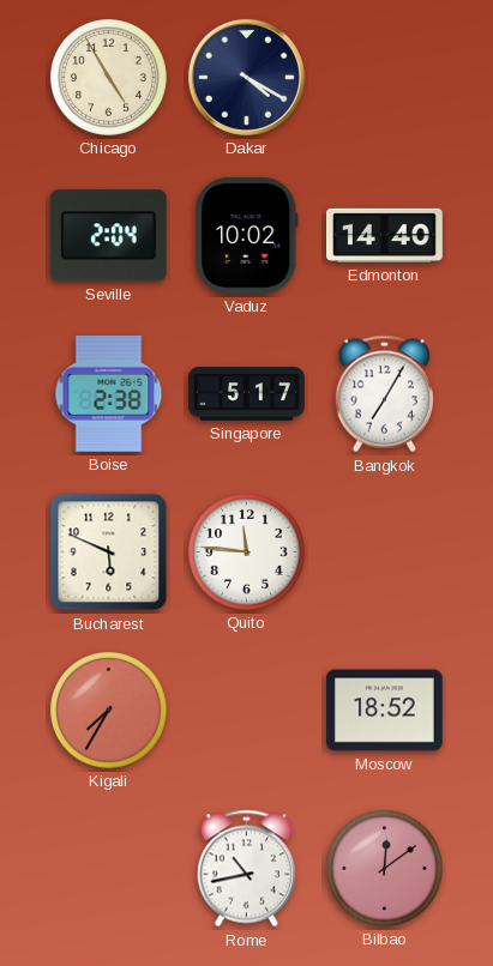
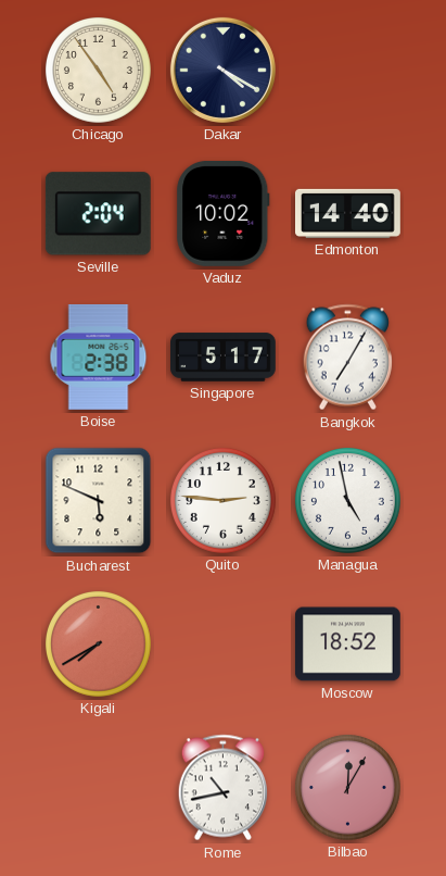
Chicago: 4:55 -> 4:54 (98, 70)
Quito: 11:46 -> 2:46 (222, 500)
Managua: none -> 4:58 (347, 500)
Kigali: 7:35 -> 7:40 (98, 643)
Bilbao: 12:09 -> 12:05 (347, 787)
